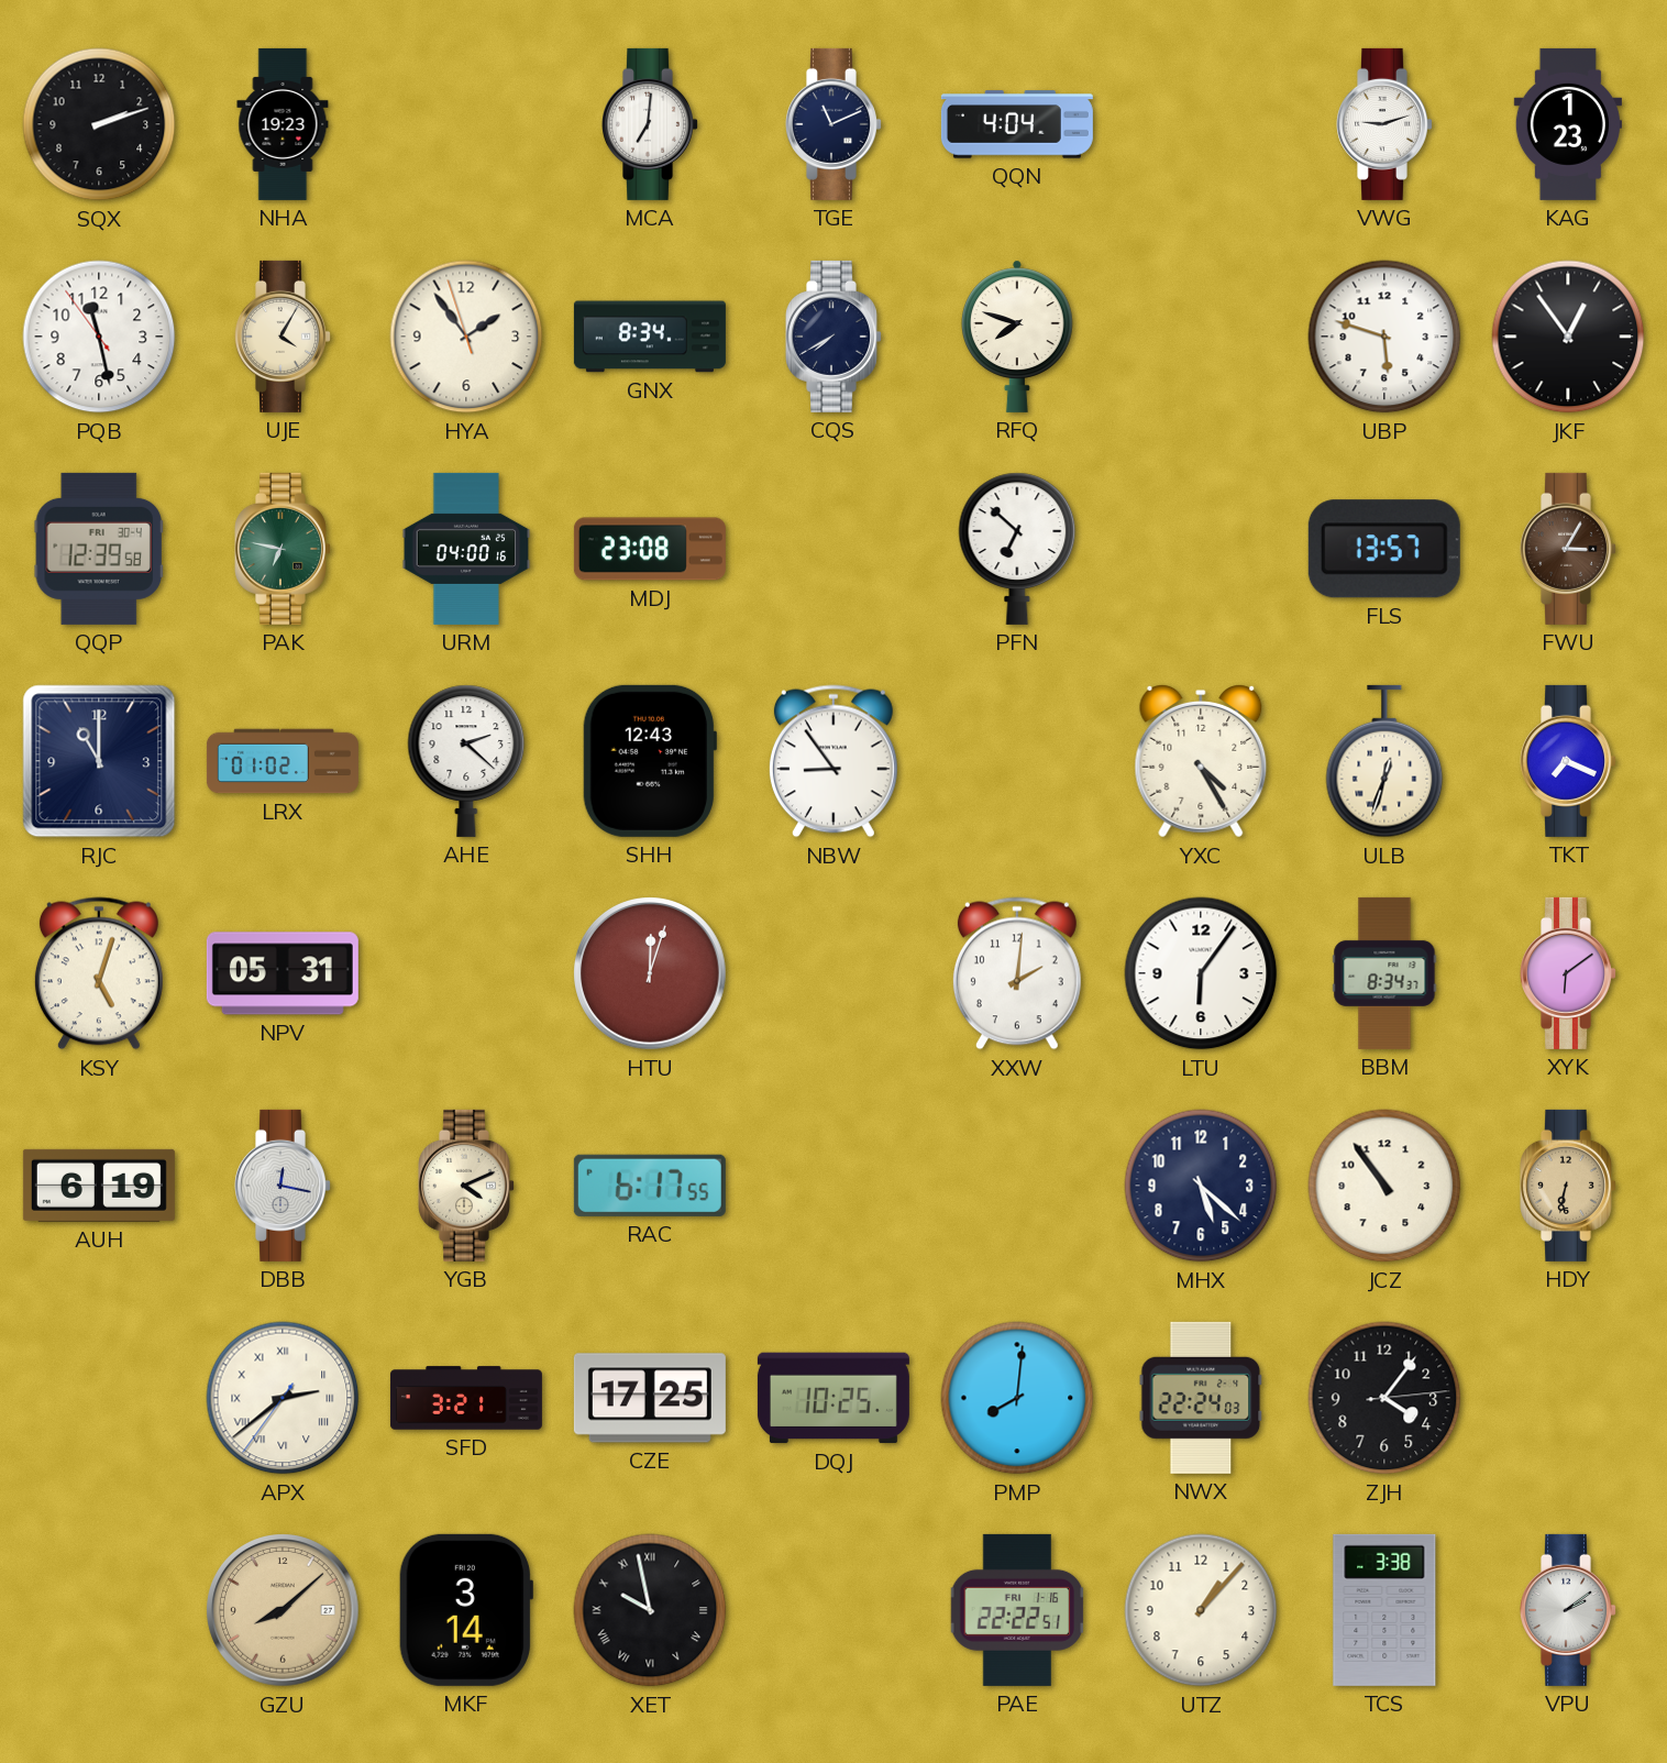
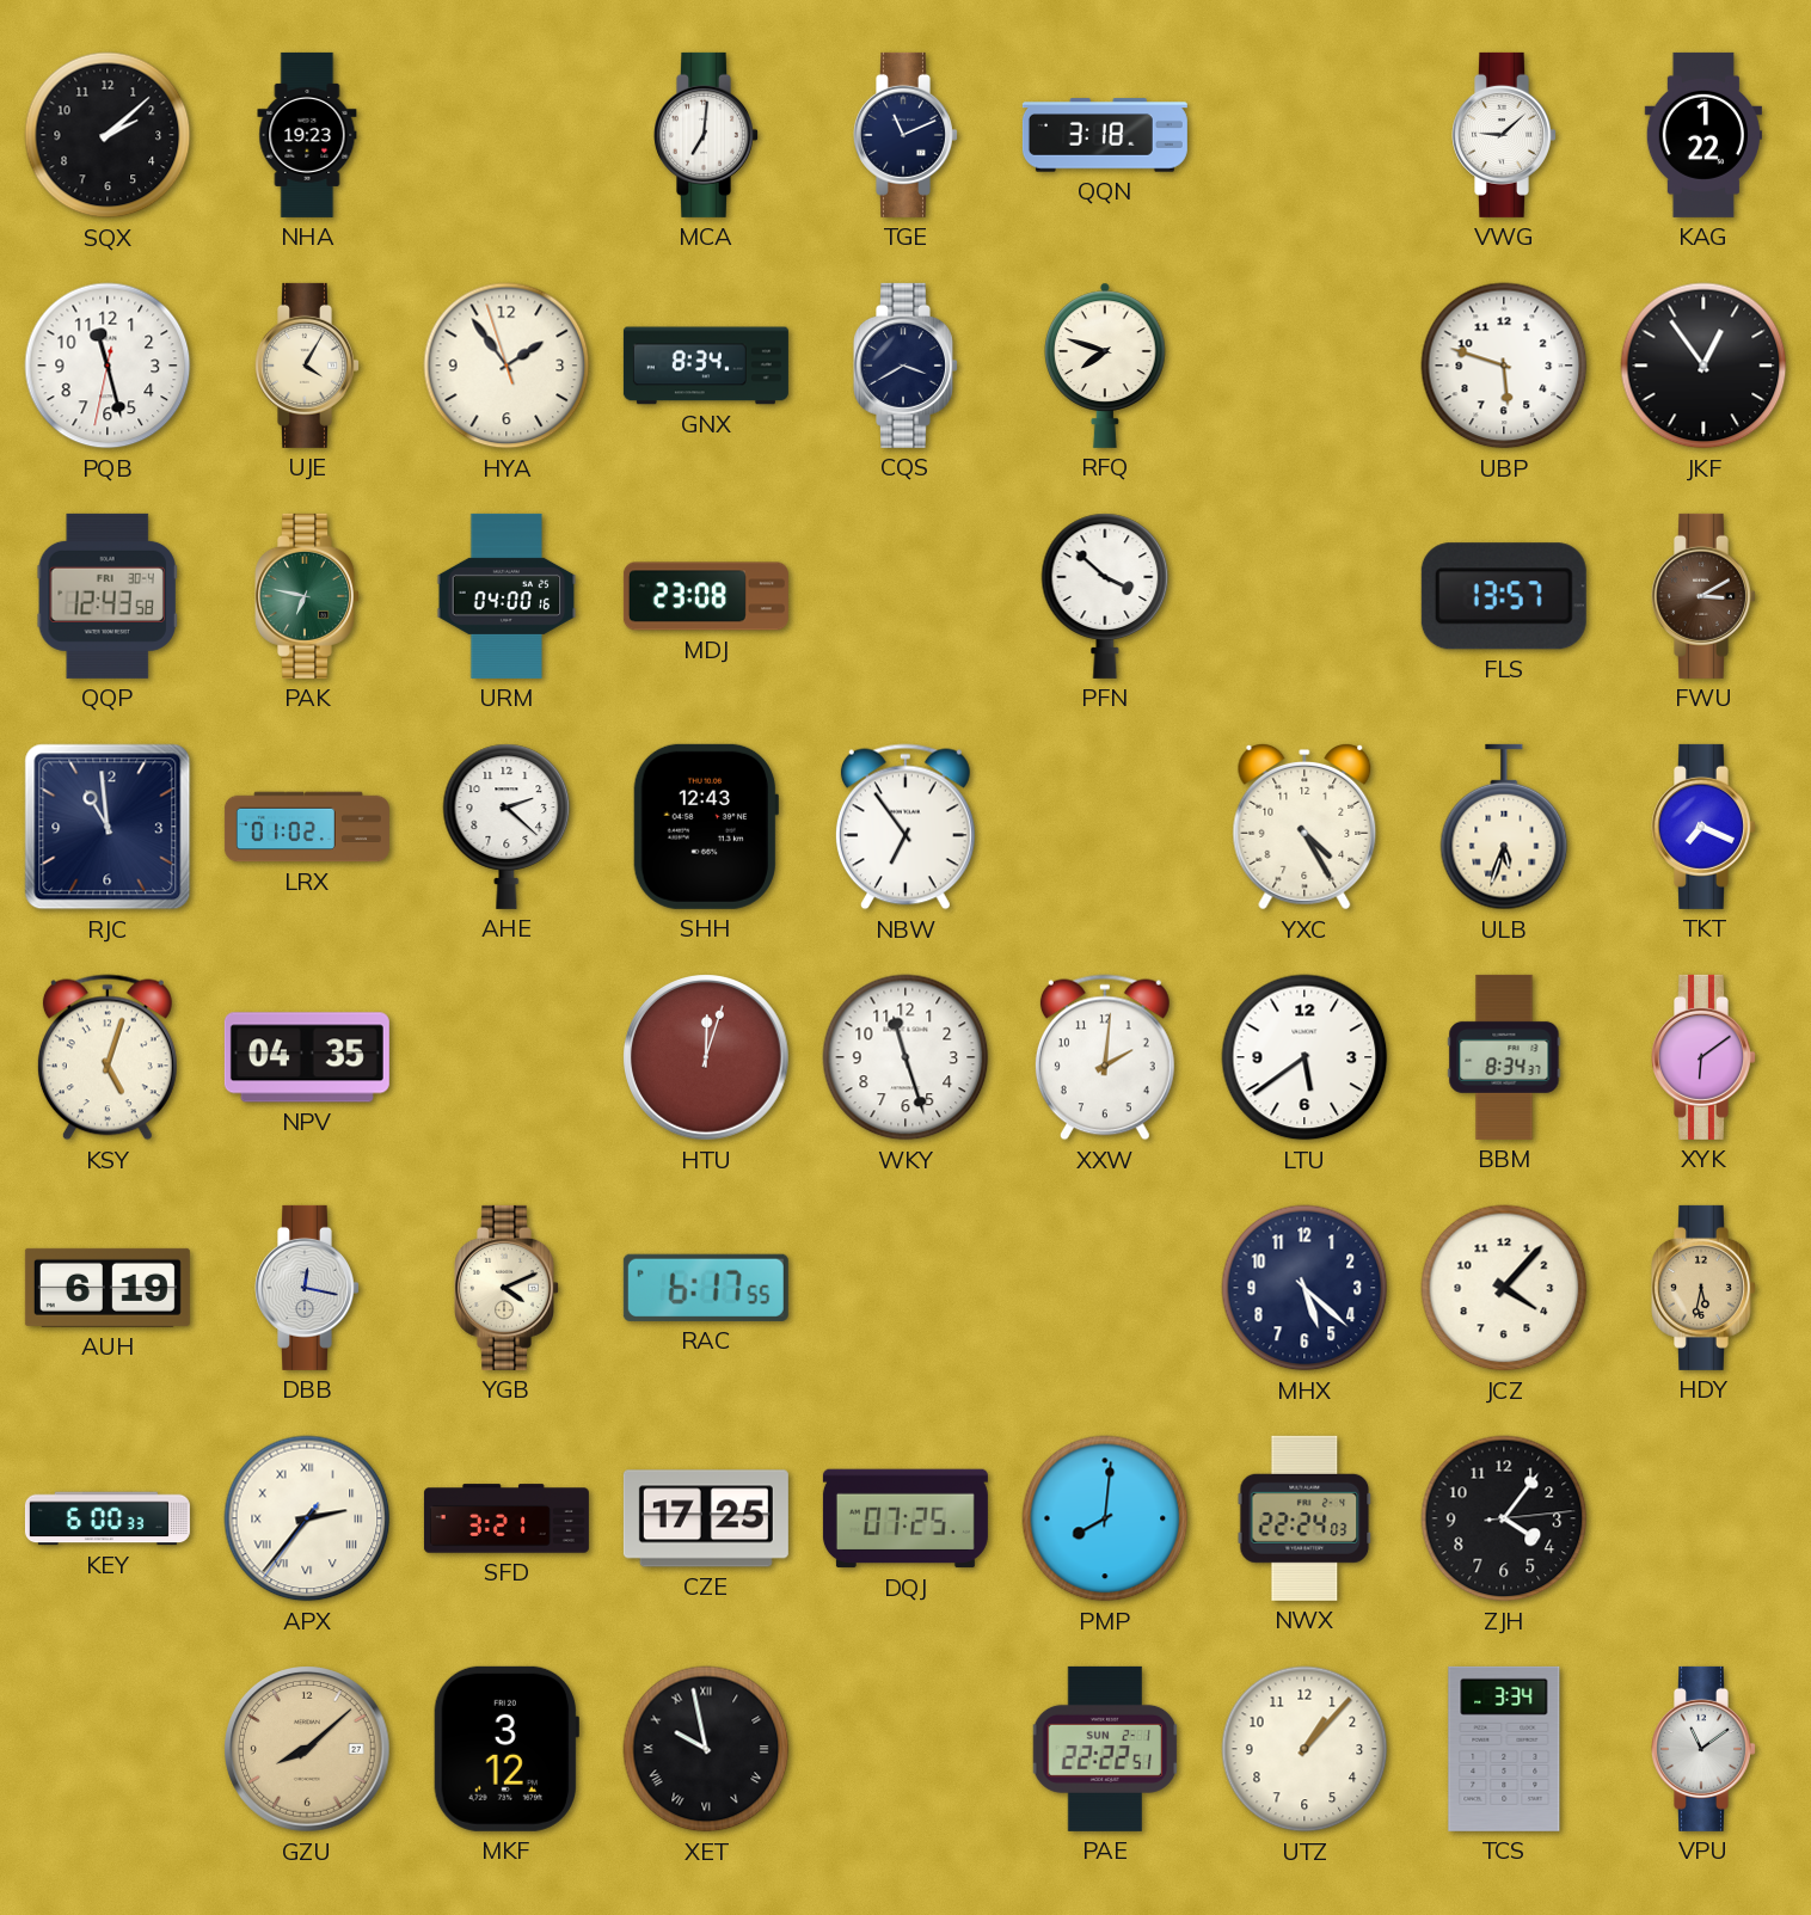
SQX: 2:12 -> 2:08 (108, 135)
QQN: 4:04 -> 3:18 (1105, 135)
VWG: 9:12 -> 9:08 (1505, 135)
KAG: 1:23 -> 1:22 (1703, 135)
PQB: 11:27:54 -> 11:27:32 (108, 366)
CQS: 7:40 -> 3:40 (907, 366)
QQP: 12:39 -> 12:43 (108, 596)
PFN: 6:52 -> 3:52 (1105, 596)
FWU: 3:05 -> 3:10 (1705, 596)
RJC: 11:00 -> 10:59 (108, 827)
NBW: 8:54 -> 6:54 (905, 827)
ULB: 12:33 -> 5:33 (1504, 827)
NPV: 05:31 -> 04:35 (307, 1057)
WKY: none -> 11:27 (905, 1057)
LTU: 6:06 -> 5:39 (1304, 1057)
JCZ: 10:54 -> 4:07 (1504, 1288)
HDY: 6:32 -> 5:32 (1705, 1288)
KEY: none -> 6:00 (108, 1518)
APX: 2:38 -> 2:36 (307, 1518)
DQJ: 10:25 -> 07:25 (905, 1518)
MKF: 3:14 -> 3:12 (505, 1749)
PAE date: FRI 1-16 -> SUN 2-1 (1105, 1749)
TCS: 3:38 -> 3:34 (1504, 1749)
VPU: 2:09 -> 11:09 (1705, 1749)
